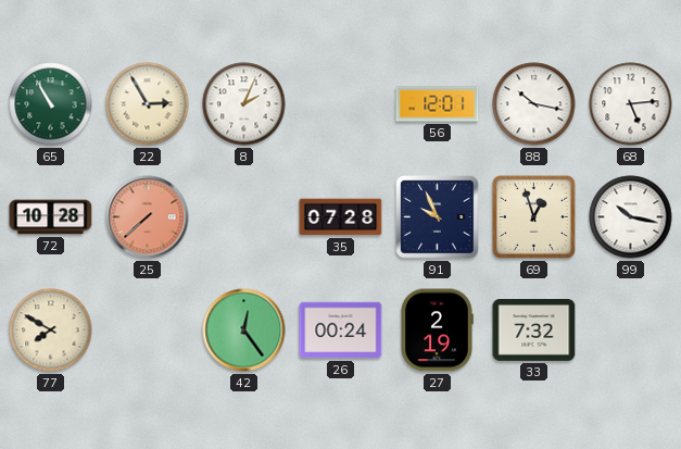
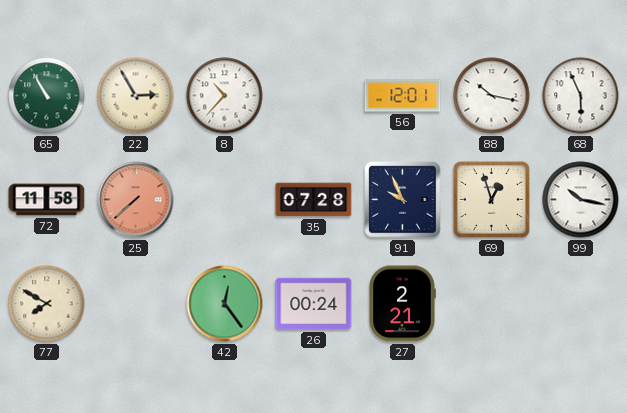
8: 2:04 -> 10:37 (225, 96)
68: 5:14 -> 5:56 (581, 96)
72: 10:28 -> 11:58 (47, 200)
27: 2:19 -> 2:21 (402, 304)
33: 7:32 -> none (534, 330)
